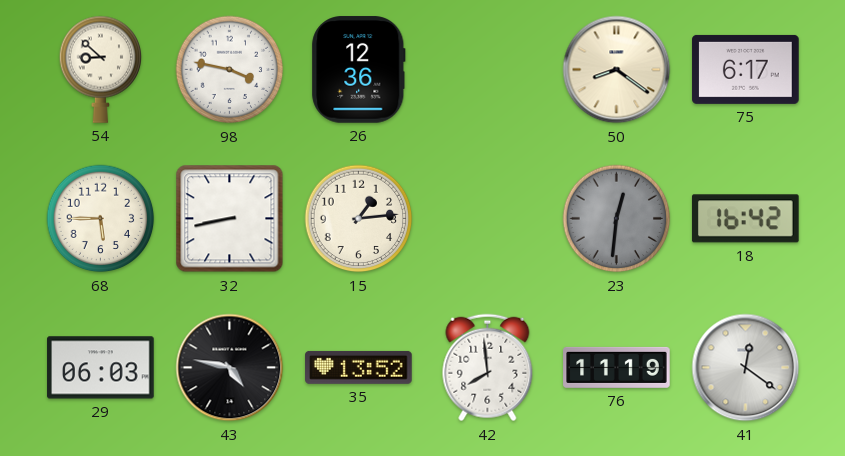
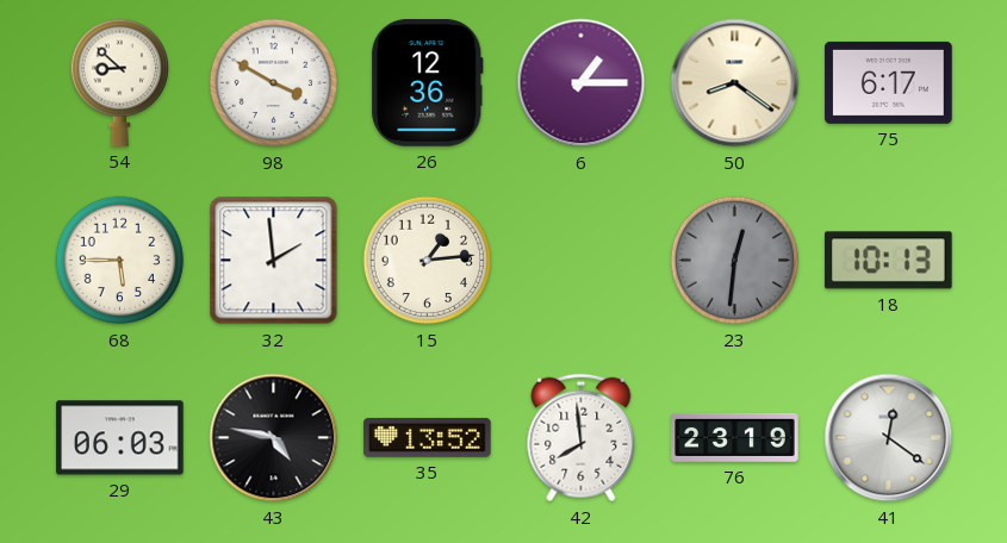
98: 3:47 -> 3:50 (274, 83)
6: none -> 1:15 (582, 83)
32: 8:43 -> 1:59 (274, 261)
18: 16:42 -> 10:13 (888, 261)
76: 11:19 -> 23:19 (735, 437)
